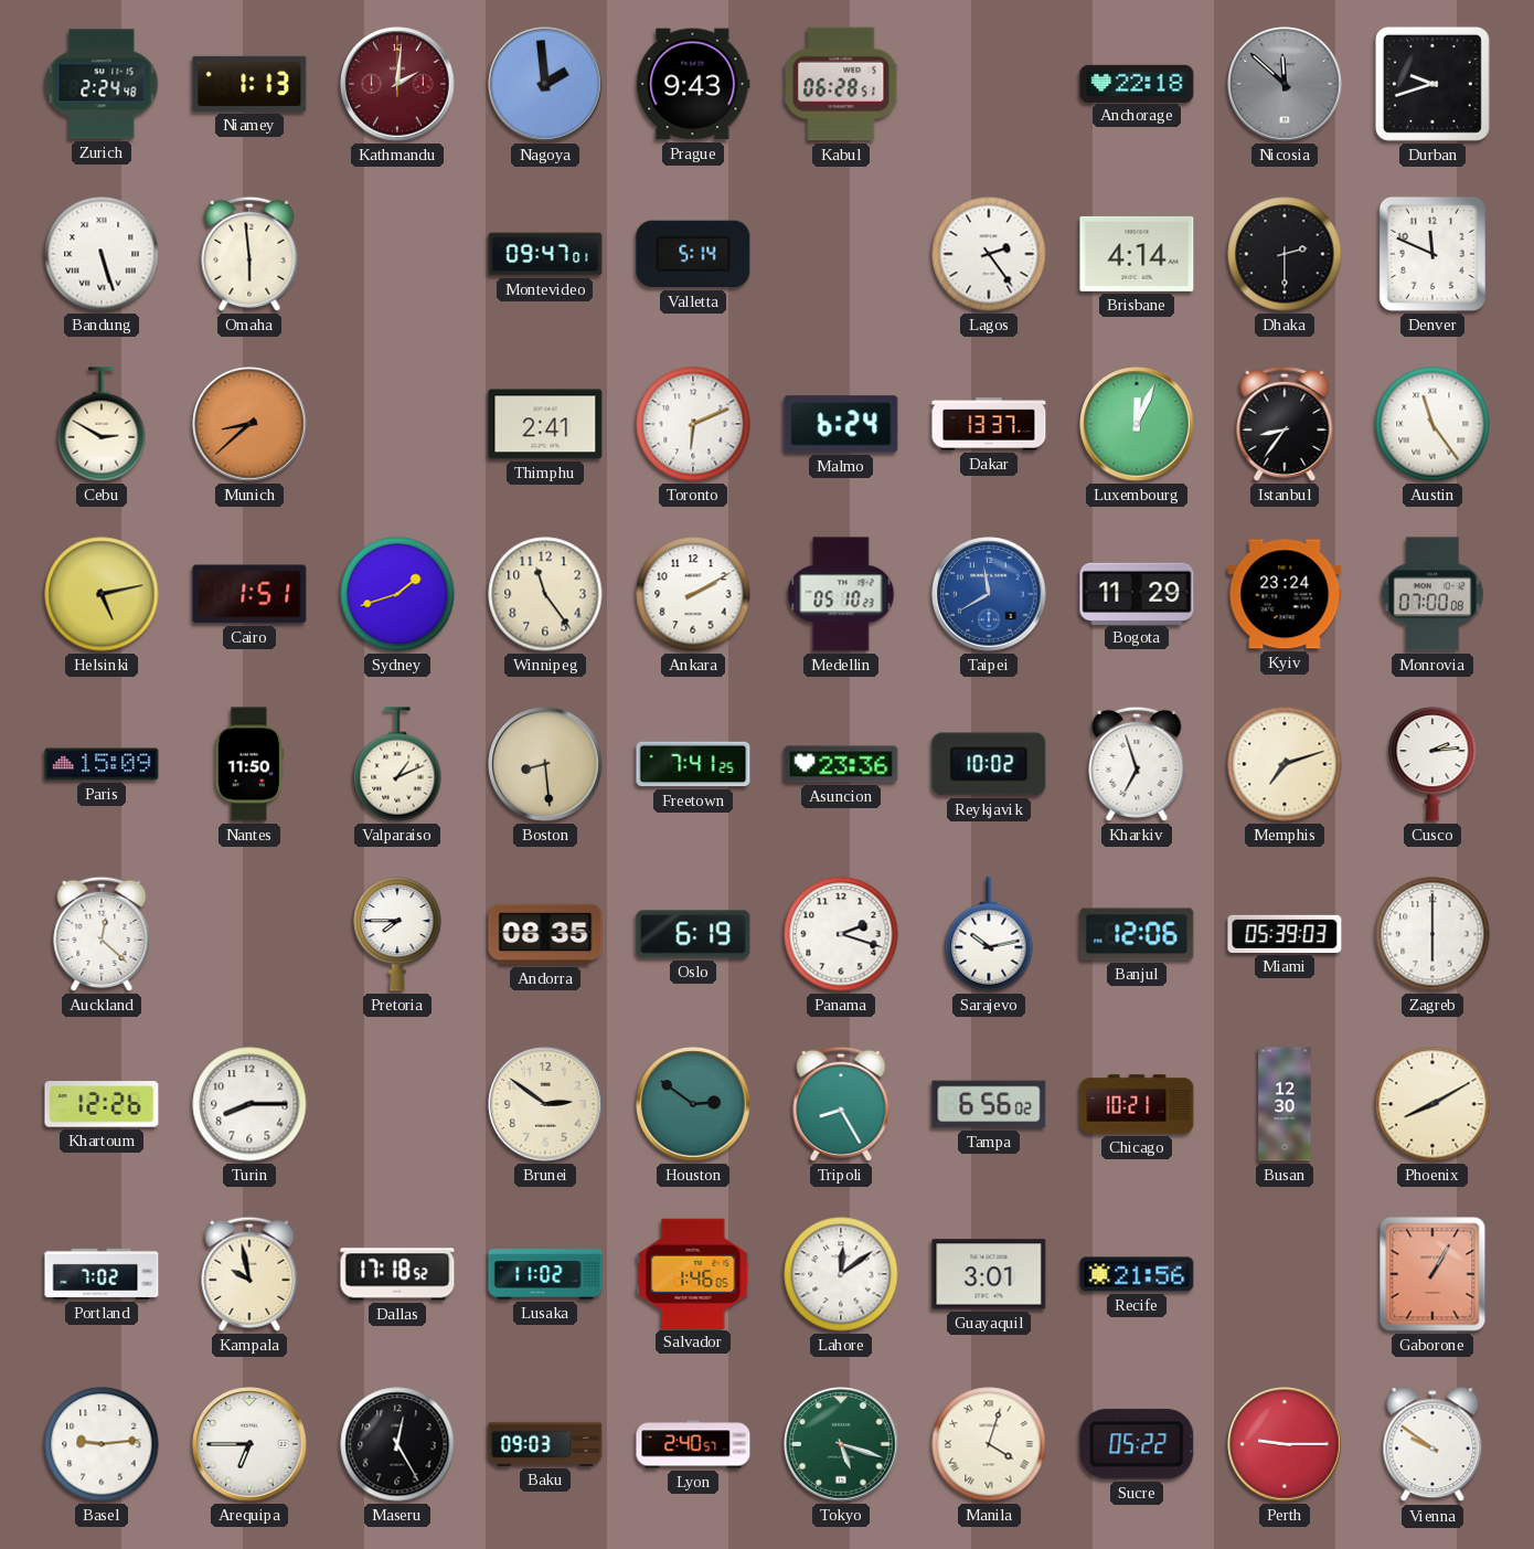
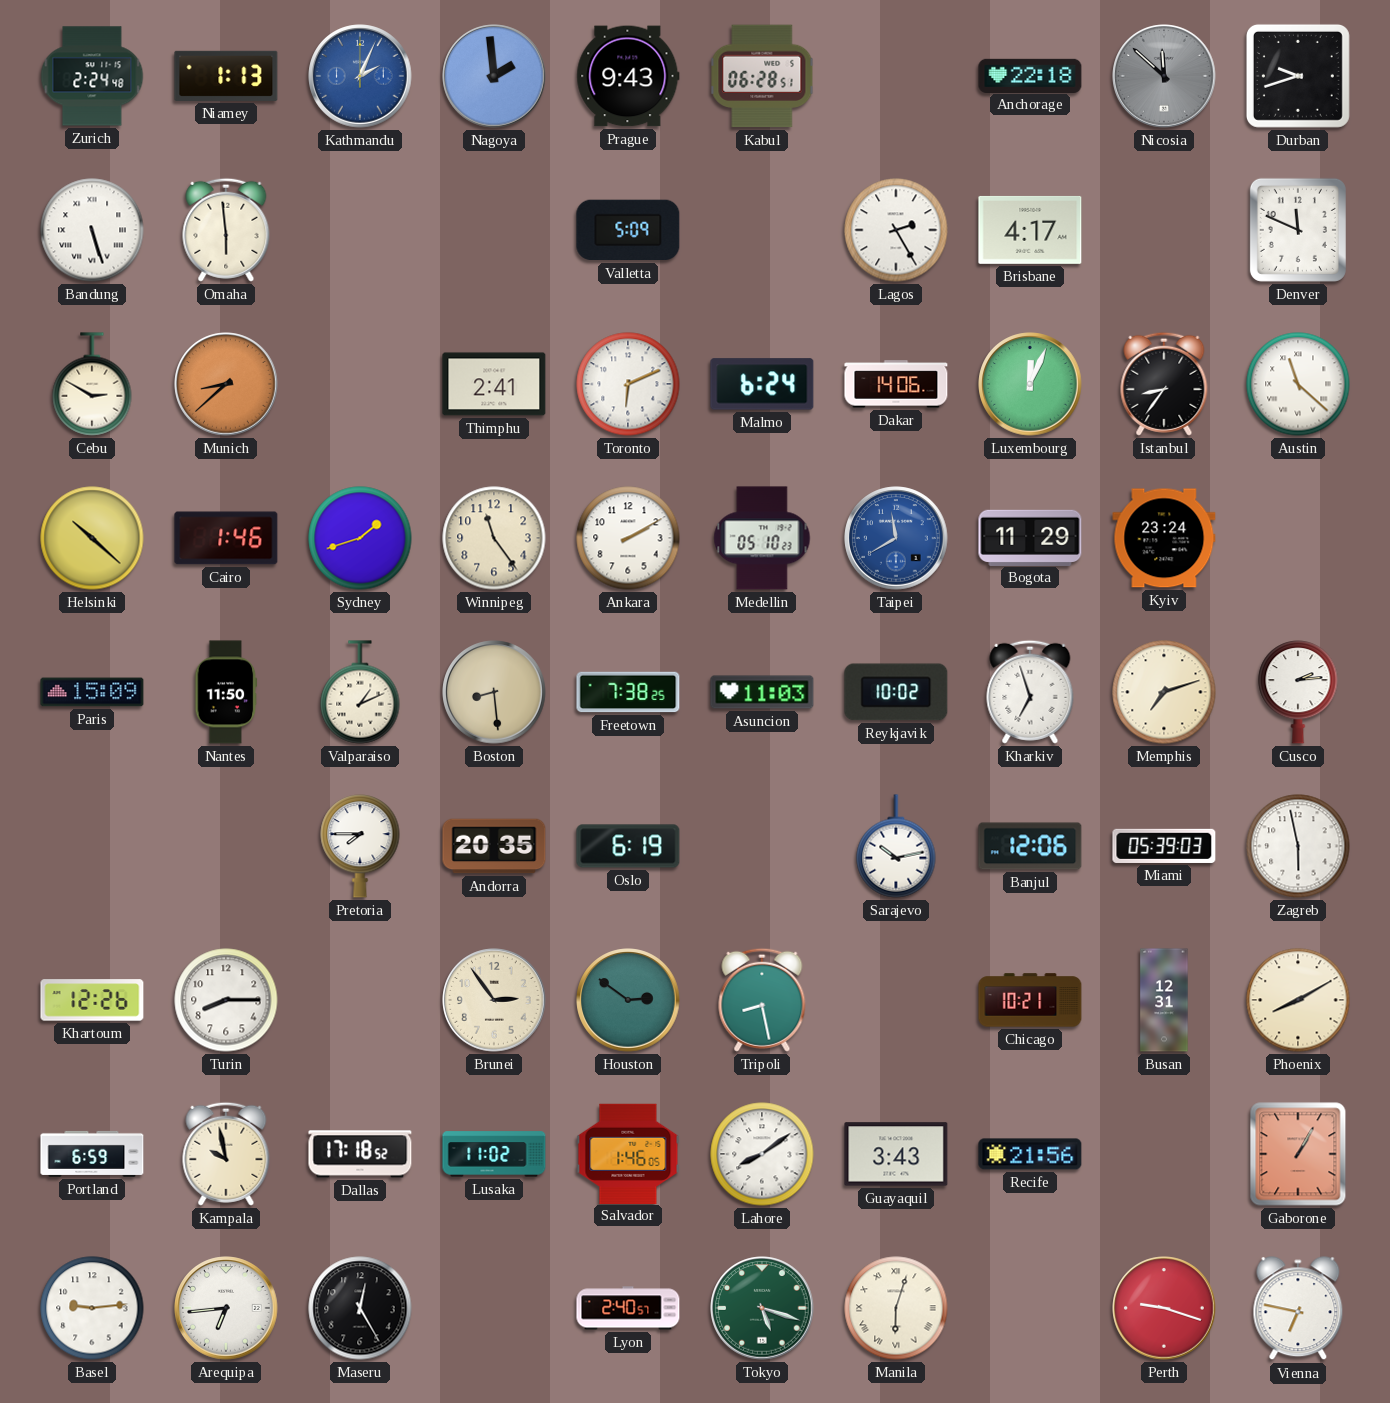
Kathmandu: 2:01 -> 2:04 (360, 76)
Kathmandu dial: burgundy -> blue (360, 76)
Montevideo: 09:47 -> none (545, 254)
Valletta: 5:14 -> 5:09 (628, 230)
Lagos: 2:24 -> 2:25 (896, 230)
Brisbane: 4:14 -> 4:17 (1030, 230)
Dhaka: 2:30 -> none (1285, 254)
Dakar: 13:37 -> 14:06 (896, 384)
Austin: 11:24 -> 11:22 (1298, 384)
Helsinki: 5:13 -> 10:22 (92, 538)
Cairo: 1:51 -> 1:46 (226, 538)
Monrovia: 07:00 -> none (1432, 594)
Freetown: 7:41 -> 7:38 (628, 692)
Asuncion: 23:36 -> 11:03 (762, 692)
Auckland: 12:22 -> none (102, 934)
Andorra: 08:35 -> 20:35 (494, 846)
Panama: 2:18 -> none (841, 934)
Zagreb: 6:00 -> 5:58 (1298, 846)
Brunei: 2:51 -> 2:54 (494, 1000)
Tripoli: 8:25 -> 8:28 (762, 1000)
Tampa: 6:56 -> none (989, 1104)
Busan: 12:30 -> 12:31 (1164, 1000)
Portland: 7:02 -> 6:59 (92, 1154)
Lahore: 12:09 -> 8:09 (762, 1154)
Guayaquil: 3:01 -> 3:43 (896, 1154)
Arequipa: 6:45 -> 6:44 (226, 1308)
Baku: 09:03 -> none (545, 1444)
Manila: 4:03 -> 6:03 (896, 1308)
Sucre: 05:22 -> none (1137, 1444)
Perth: 9:15 -> 9:18 (1164, 1308)
Vienna: 9:51 -> 6:47 (1298, 1309)
